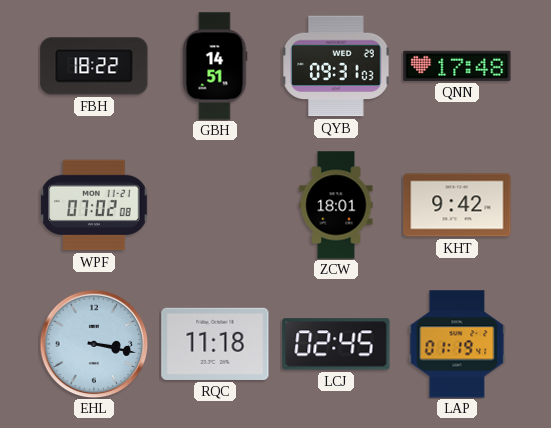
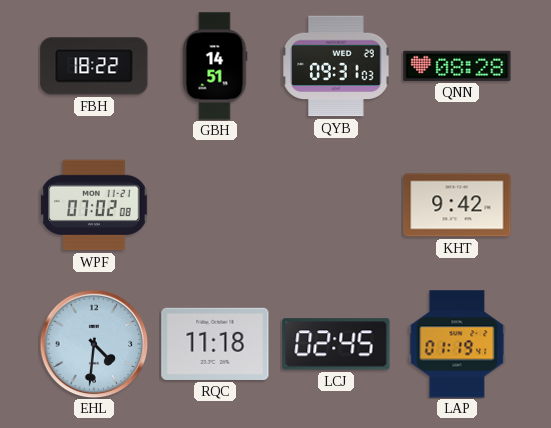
QNN: 17:48 -> 08:28 (457, 66)
ZCW: 18:01 -> none (336, 205)
EHL: 3:17 -> 4:31 (94, 344)
